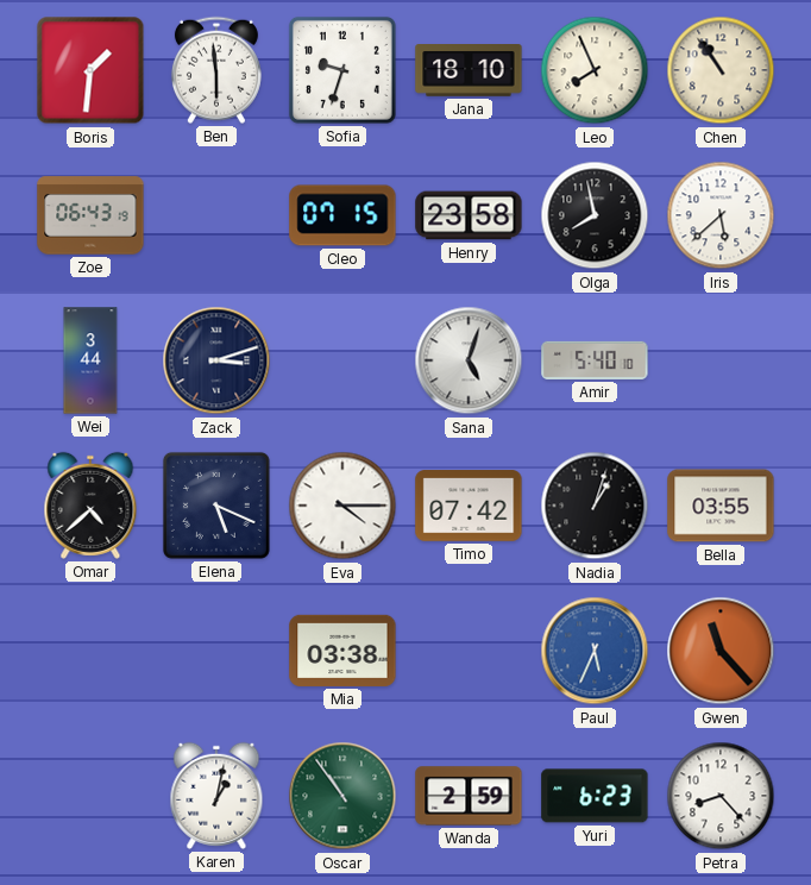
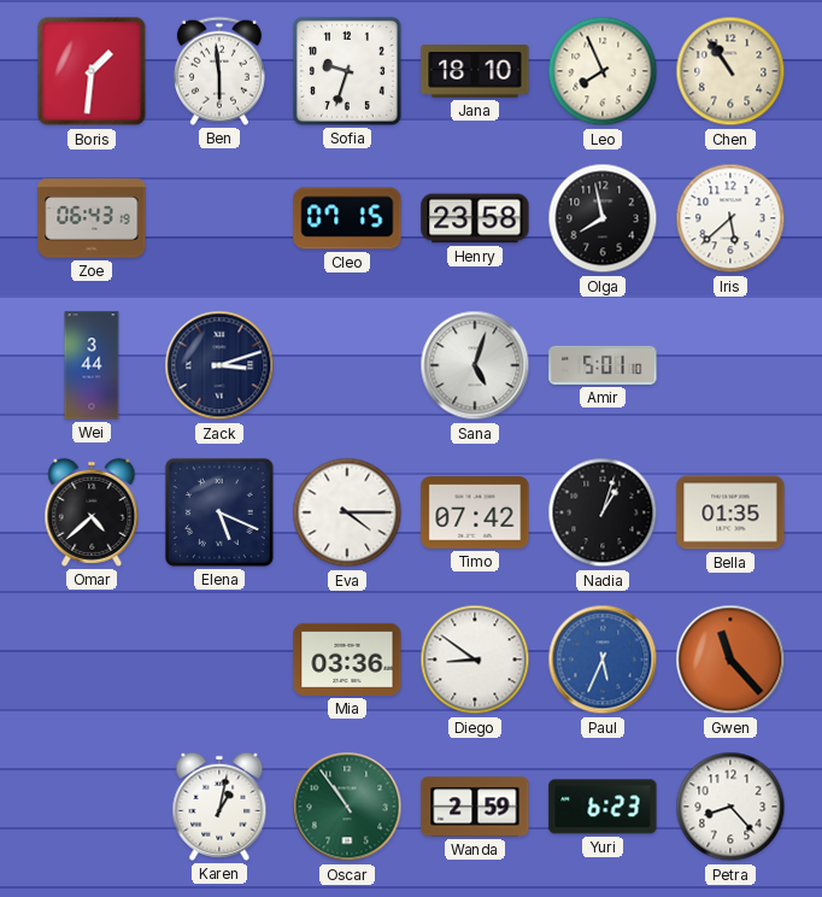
Amir: 5:40 -> 5:01 (603, 365)
Bella: 03:55 -> 01:35 (730, 512)
Mia: 03:38 -> 03:36 (347, 659)
Diego: none -> 8:51 (475, 659)
